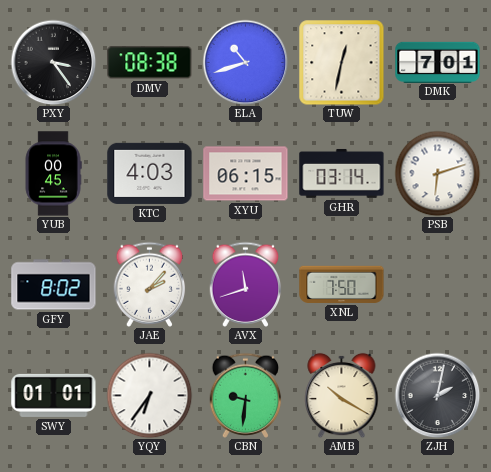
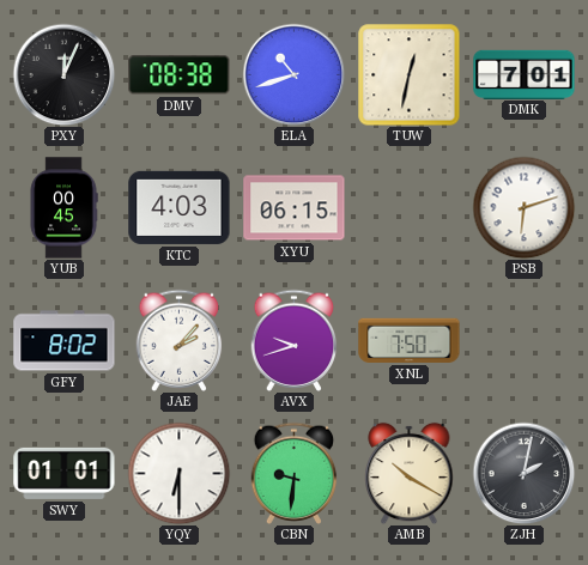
PXY: 3:24 -> 12:04 (63, 74)
GHR: 03:14 -> none (342, 173)
AVX: 11:42 -> 9:42 (295, 340)
YQY: 6:36 -> 6:30 (178, 473)
